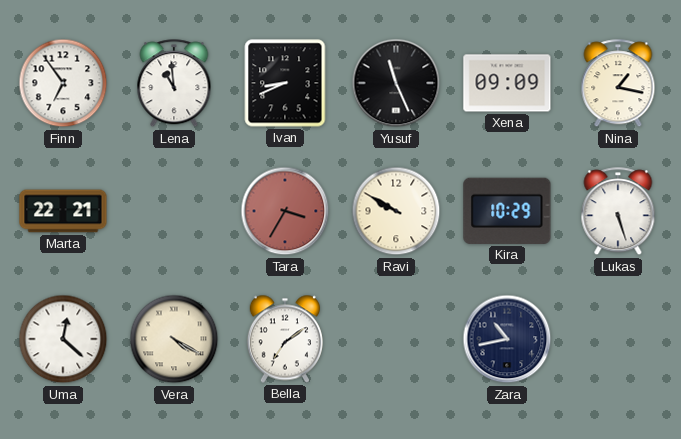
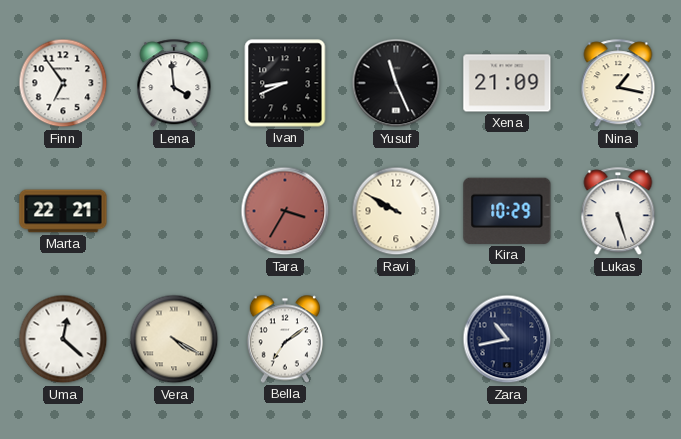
Lena: 10:59 -> 3:59 (174, 84)
Xena: 09:09 -> 21:09 (507, 83)
